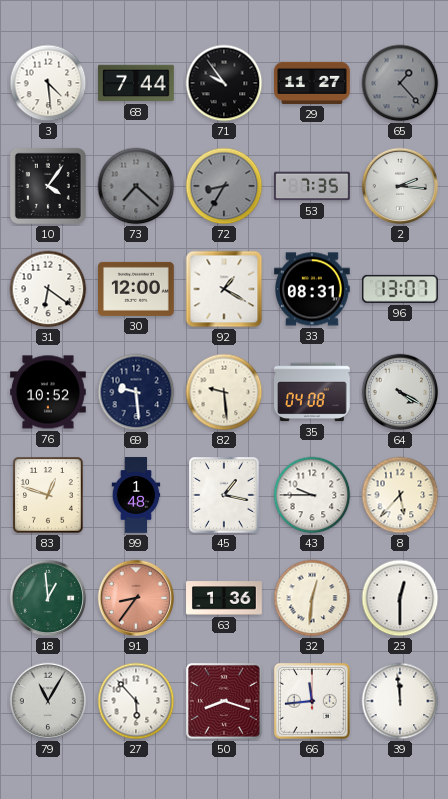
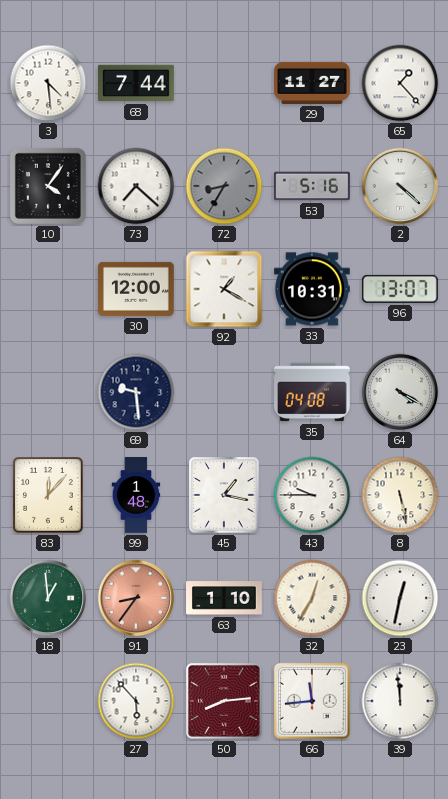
71: 9:54 -> none (224, 83)
65 dial: grey -> white (400, 83)
73 dial: grey -> white (136, 186)
53: 7:35 -> 5:16 (313, 186)
2: 2:16 -> 4:22 (400, 186)
31: 6:21 -> none (48, 289)
33: 08:31 -> 10:31 (313, 289)
76: 10:52 -> none (49, 392)
82: 9:29 -> none (224, 392)
83: 12:48 -> 12:07 (49, 496)
8: 5:37 -> 5:28 (400, 495)
63: 1:36 -> 1:10 (224, 598)
32: 12:31 -> 12:35 (312, 598)
23: 12:30 -> 12:32 (400, 598)
79: 11:05 -> none (48, 701)
50: 8:18 -> 8:14 (224, 701)
